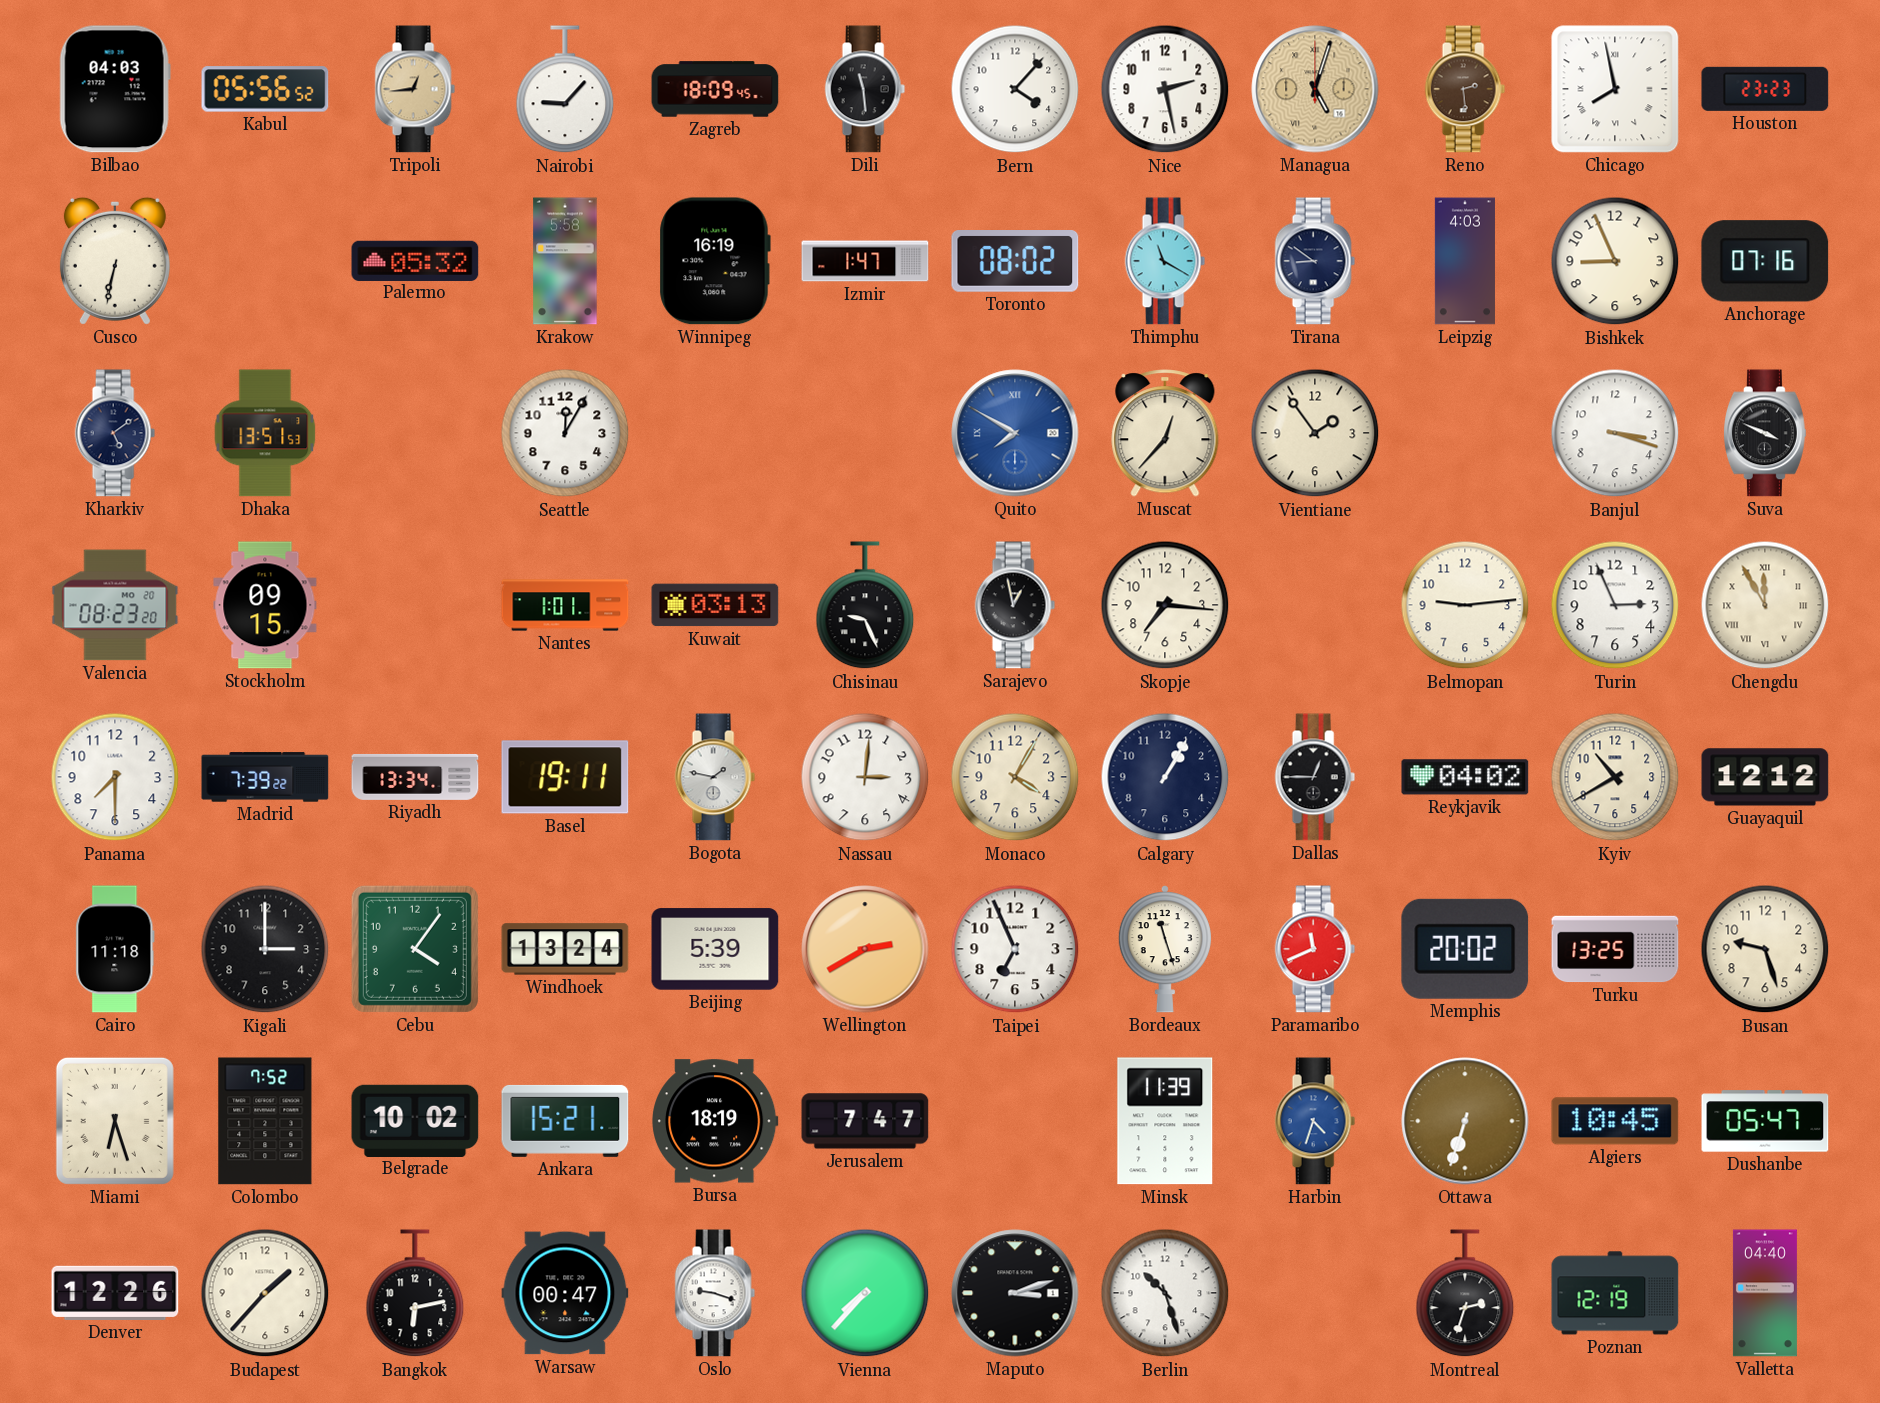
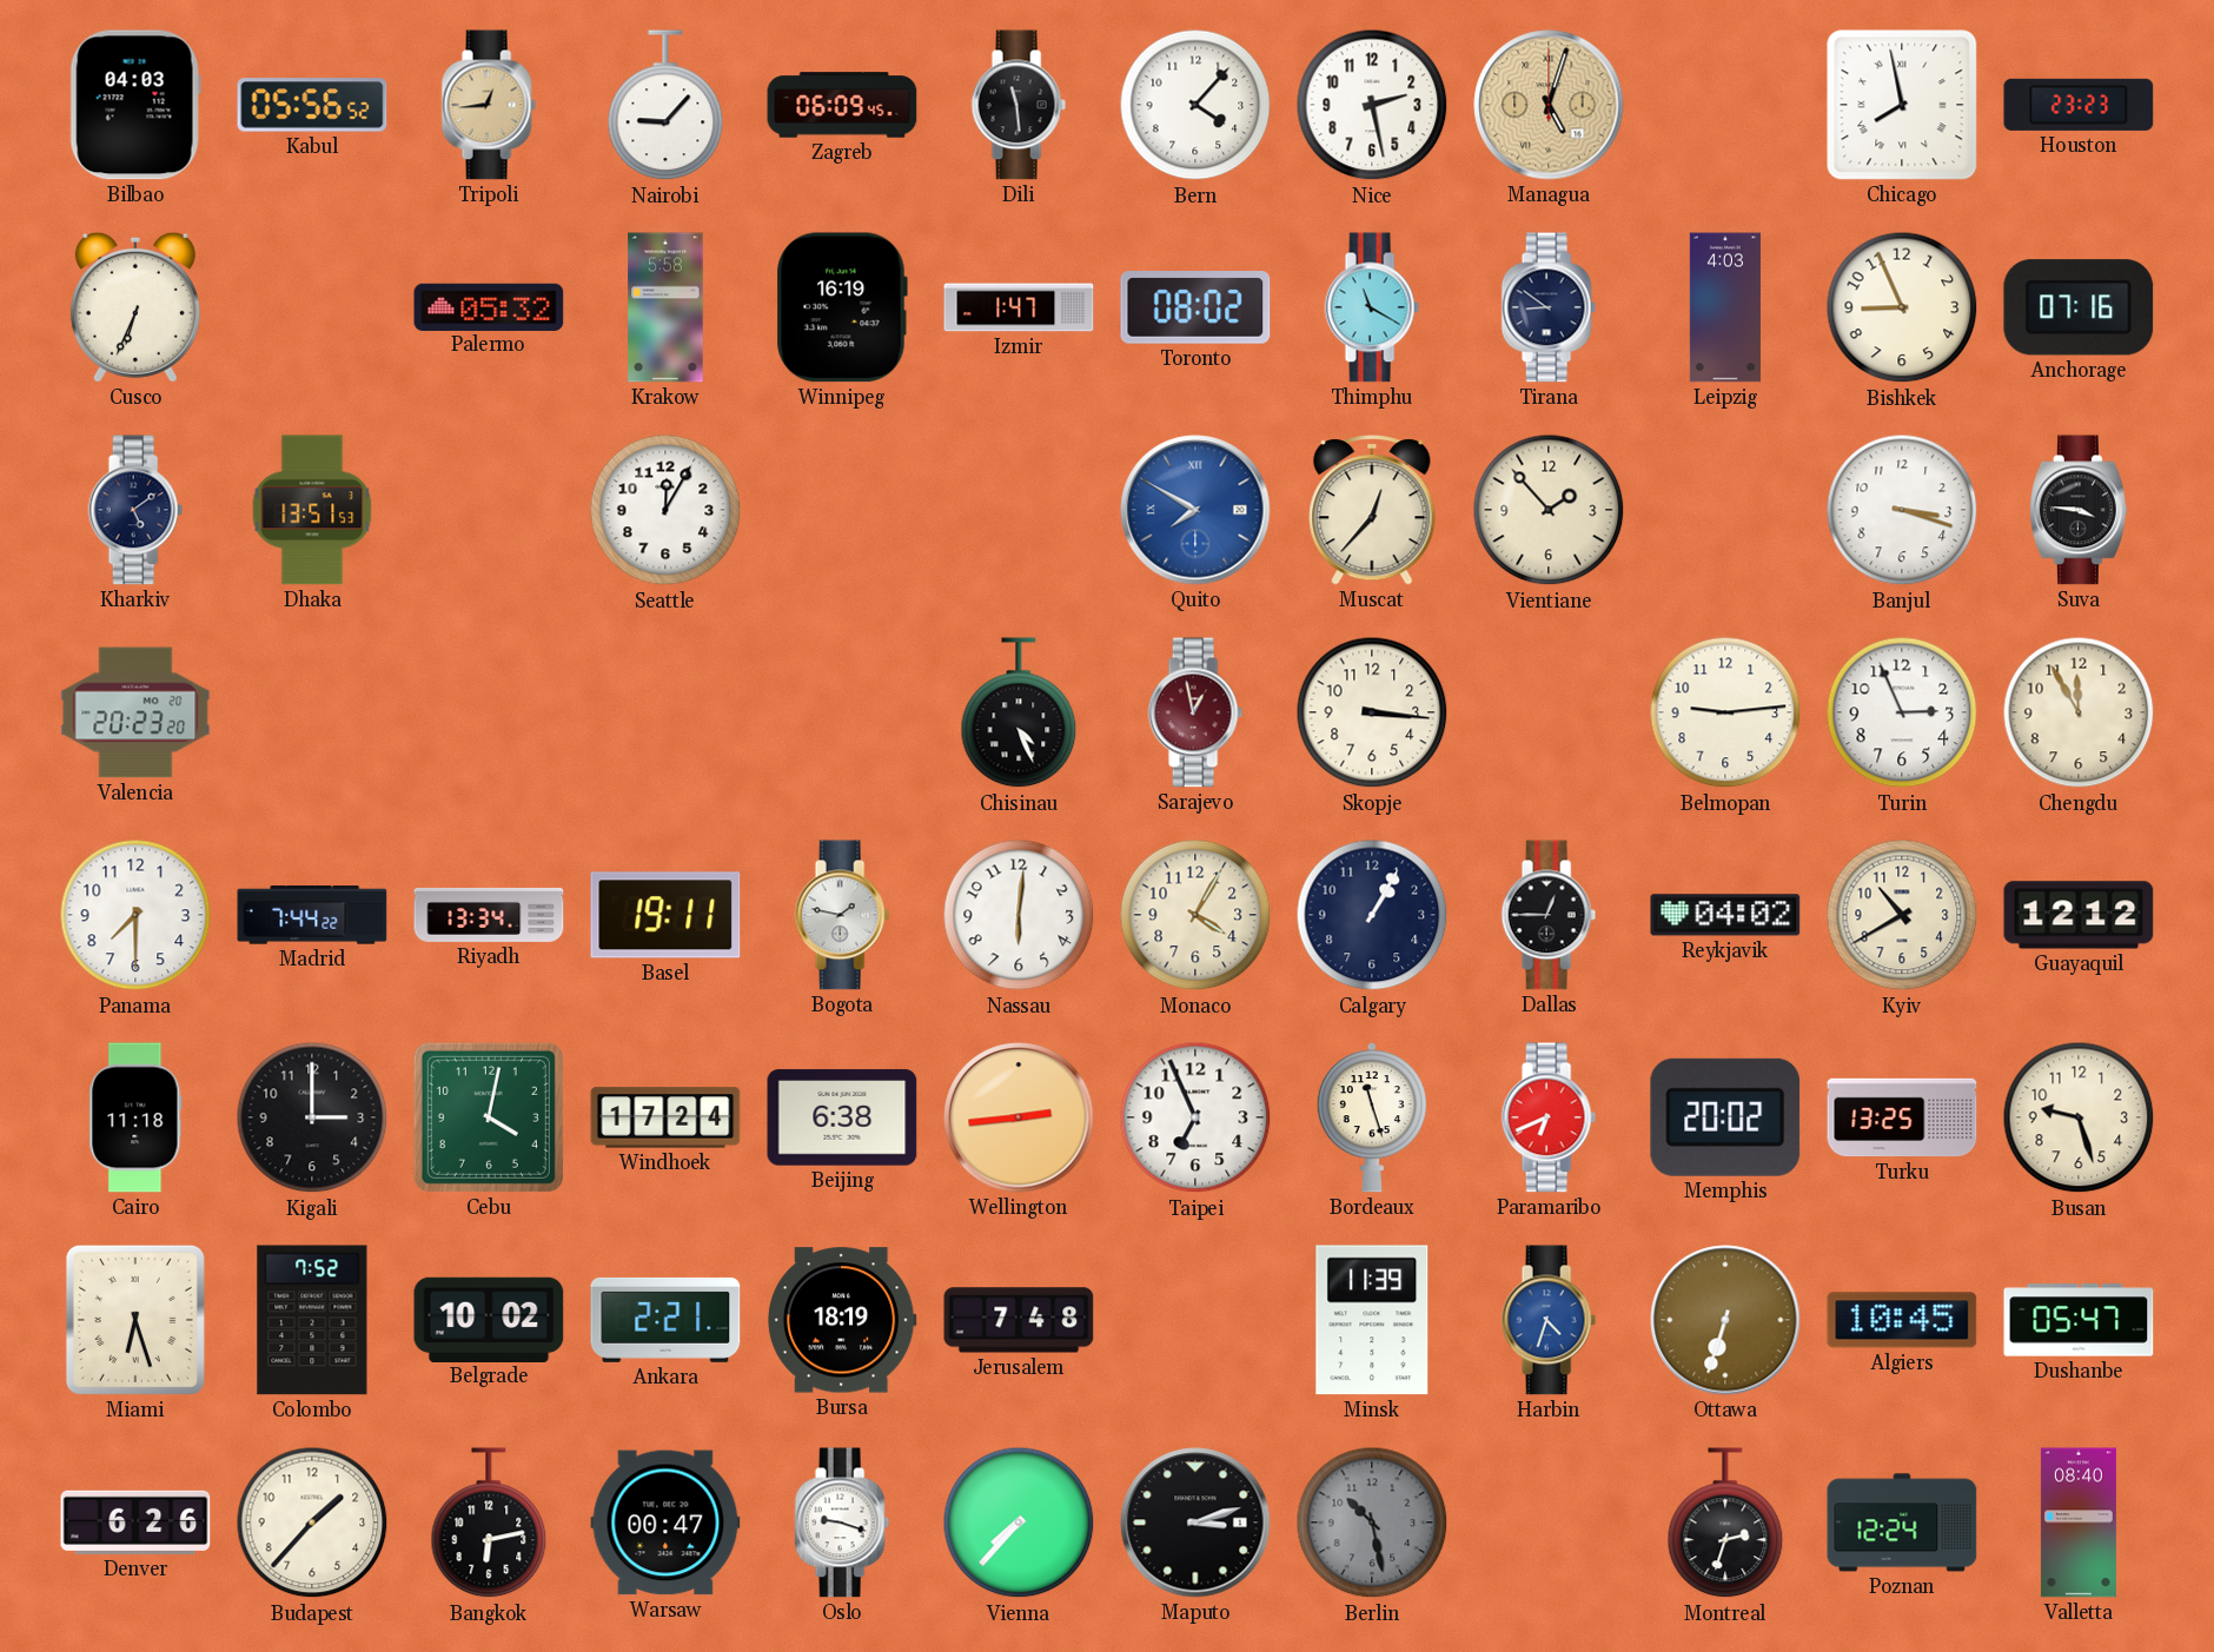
Zagreb: 18:09 -> 06:09 (842, 105)
Reno: 2:29 -> none (1465, 89)
Cusco: 6:32 -> 6:34 (135, 307)
Vientiane: 1:54 -> 1:53 (1549, 510)
Suva: 3:49 -> 3:46 (2079, 510)
Valencia: 08:23 -> 20:23 (135, 712)
Stockholm: 09:15 -> none (265, 605)
Nantes: 1:01 -> none (565, 605)
Kuwait: 03:13 -> none (715, 605)
Chisinau: 9:26 -> 4:26 (1019, 714)
Sarajevo dial: black -> burgundy (1195, 712)
Skopje: 7:16 -> 3:16 (1372, 712)
Chengdu numerals: Roman -> Arabic (2079, 712)
Madrid: 7:39 -> 7:44 (312, 915)
Nassau: 3:01 -> 6:01 (1019, 915)
Cebu: 4:06 -> 4:02 (489, 1117)
Windhoek: 13:24 -> 17:24 (665, 1117)
Beijing: 5:39 -> 6:38 (842, 1117)
Wellington: 2:40 -> 2:44 (1019, 1117)
Paramaribo: 11:41 -> 6:41 (1549, 1117)
Ankara: 15:21 -> 2:21 (665, 1320)
Jerusalem: 7:47 -> 7:48 (1019, 1320)
Denver: 12:26 -> 6:26 (135, 1522)
Berlin: 10:27 -> 10:28 (1372, 1522)
Berlin dial: white -> grey (1372, 1522)
Poznan: 12:19 -> 12:24 (1902, 1522)
Valletta: 04:40 -> 08:40 (2079, 1522)
